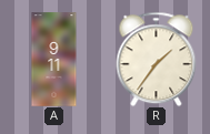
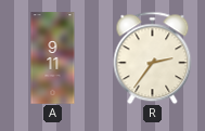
R: 1:36 -> 2:36 (153, 57)
